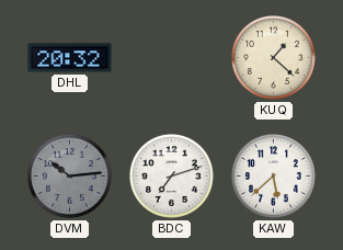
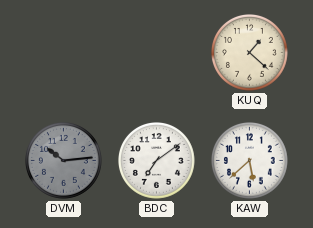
DHL: 20:32 -> none (70, 58)
BDC: 7:12 -> 7:09 (157, 161)
